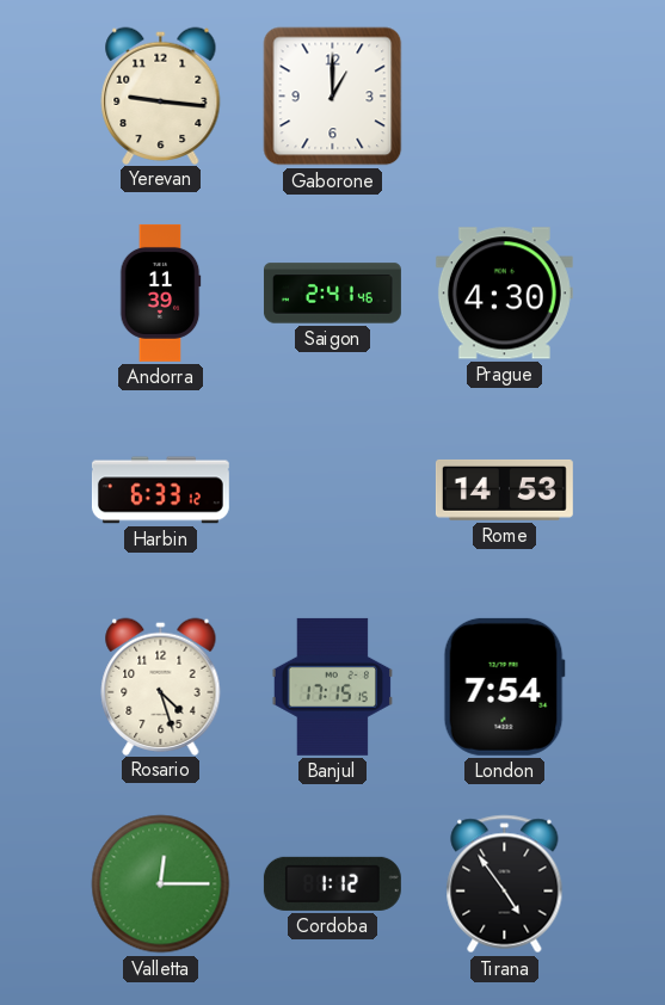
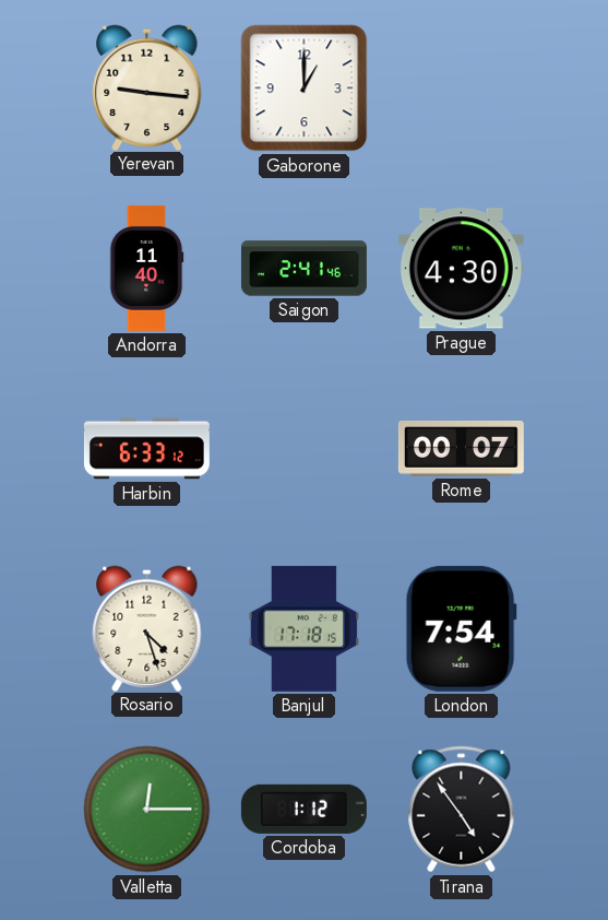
Andorra: 11:39 -> 11:40 (146, 268)
Rome: 14:53 -> 00:07 (461, 448)
Banjul: 17:15 -> 17:18 (305, 628)
